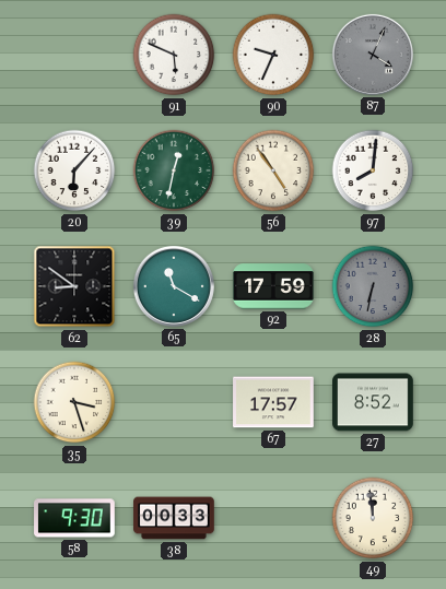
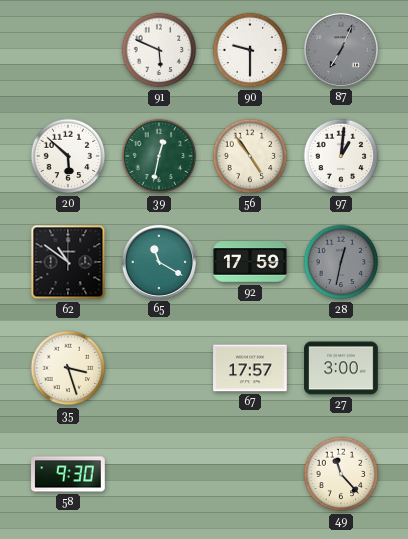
90: 9:34 -> 9:30 (250, 50)
87: 4:04 -> 7:04 (341, 50)
20: 6:07 -> 5:52 (68, 156)
97: 8:01 -> 1:01 (341, 156)
62: 8:51 -> 10:51 (68, 262)
28: 6:32 -> 12:32 (341, 262)
27: 8:52 -> 3:00 (341, 368)
38: 00:33 -> none (174, 518)
49: 11:59 -> 11:23 (341, 474)
